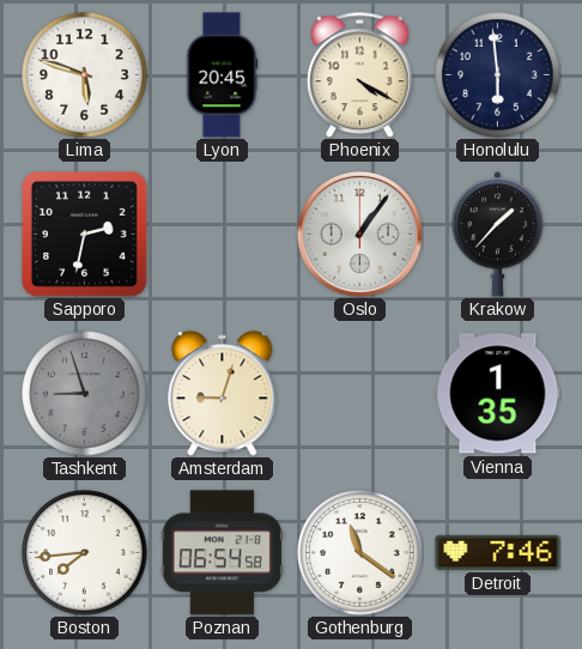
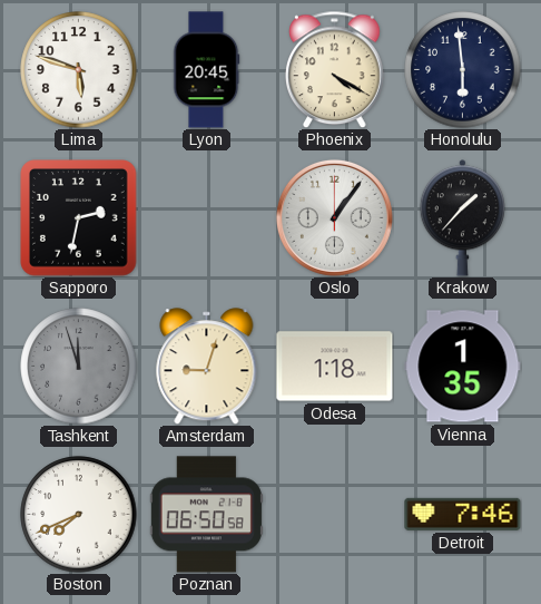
Tashkent: 8:57 -> 11:57 (79, 367)
Odesa: none -> 1:18 (335, 367)
Boston: 7:44 -> 7:41 (79, 515)
Poznan: 06:54 -> 06:50 (206, 515)
Gothenburg: 11:21 -> none (360, 553)
